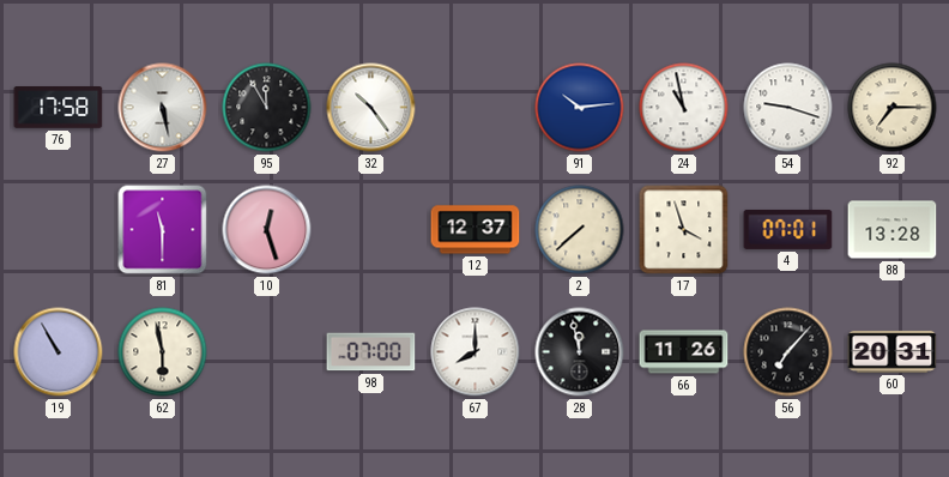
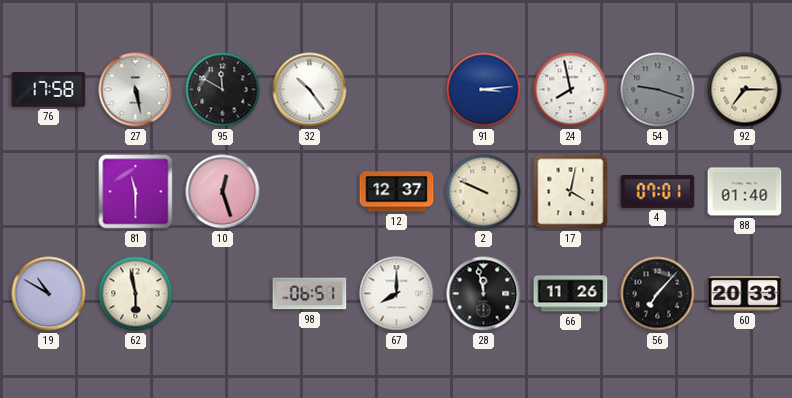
95: 11:55 -> 11:50 (223, 90)
91: 10:14 -> 3:14 (484, 90)
24: 10:58 -> 7:58 (571, 90)
54 dial: white -> grey (658, 90)
2: 7:38 -> 9:49 (484, 192)
17: 3:57 -> 4:02 (571, 192)
88: 13:28 -> 01:40 (745, 192)
19: 10:55 -> 10:50 (49, 294)
98: 07:00 -> 06:51 (310, 294)
60: 20:31 -> 20:33 (745, 293)
